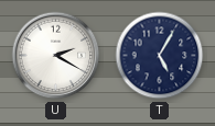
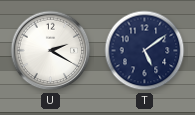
T: 5:05 -> 5:09 (145, 51)
